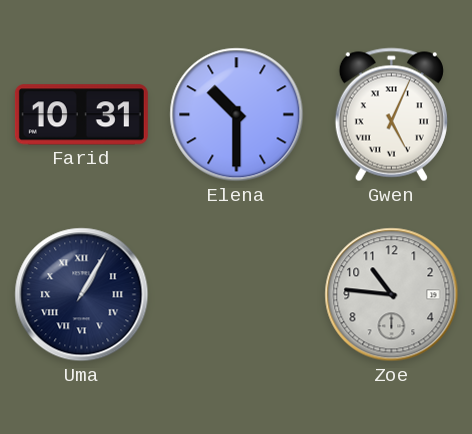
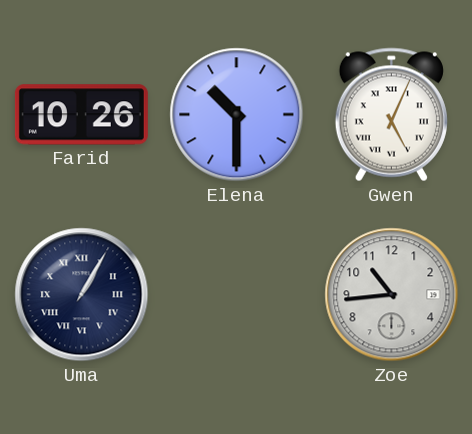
Farid: 10:31 -> 10:26 (81, 115)
Zoe: 10:46 -> 10:44 (392, 295)
